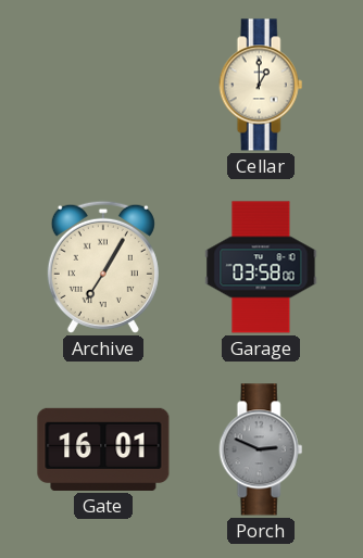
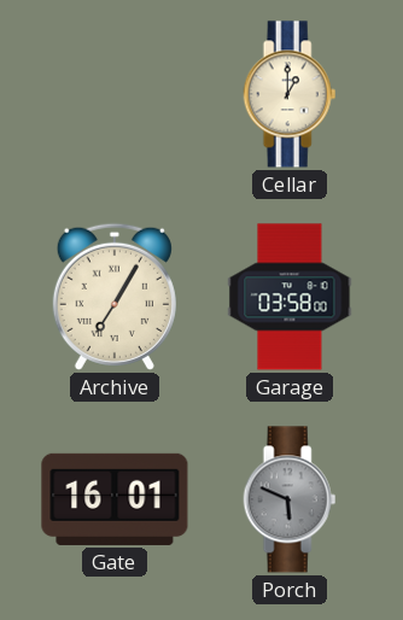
Porch: 2:49 -> 5:49 (290, 499)
